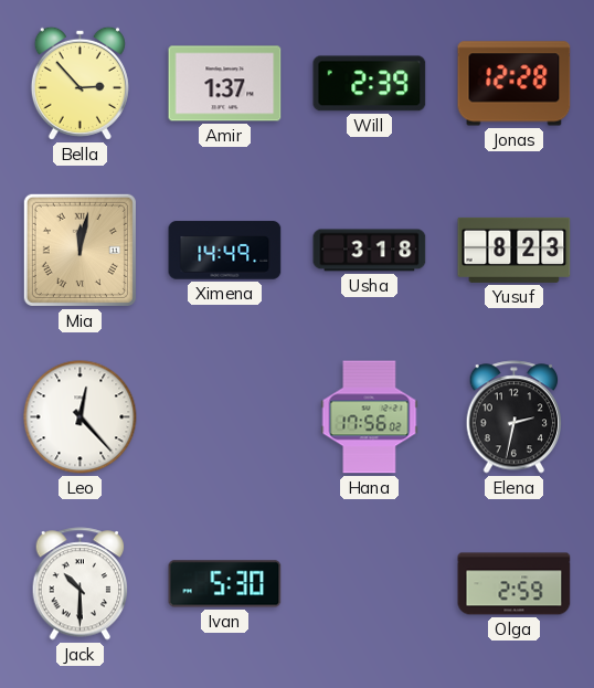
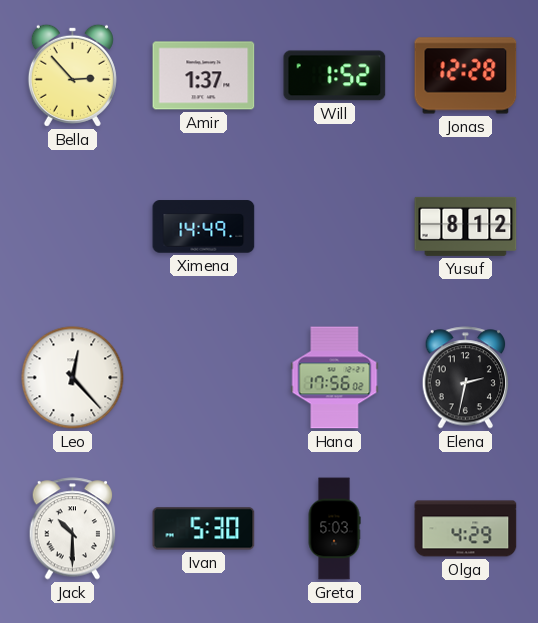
Will: 2:39 -> 1:52 (335, 76)
Mia: 12:02 -> none (79, 250)
Usha: 3:18 -> none (370, 251)
Yusuf: 8:23 -> 8:12 (466, 226)
Greta: none -> 5:03 (334, 529)
Olga: 2:59 -> 4:29 (466, 529)
